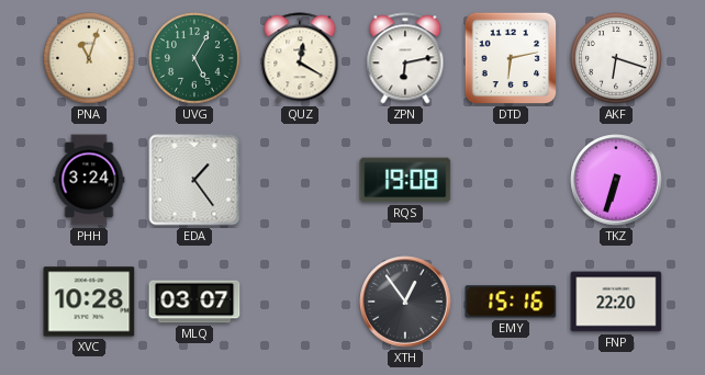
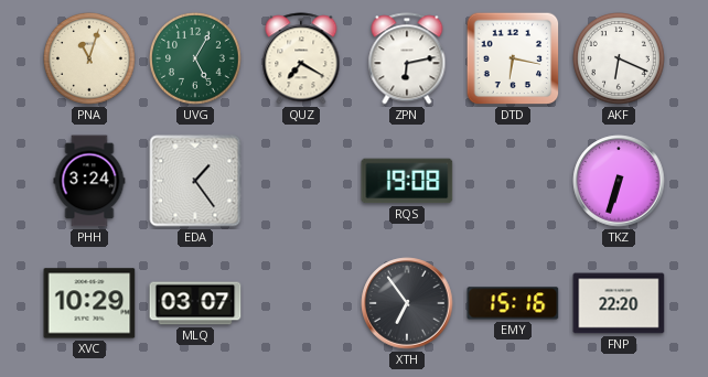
QUZ: 12:20 -> 7:20 (301, 58)
DTD: 6:13 -> 6:17 (513, 58)
AKF: 6:18 -> 6:19 (619, 58)
XVC: 10:28 -> 10:29 (89, 303)
XTH: 12:54 -> 6:54 (407, 303)
